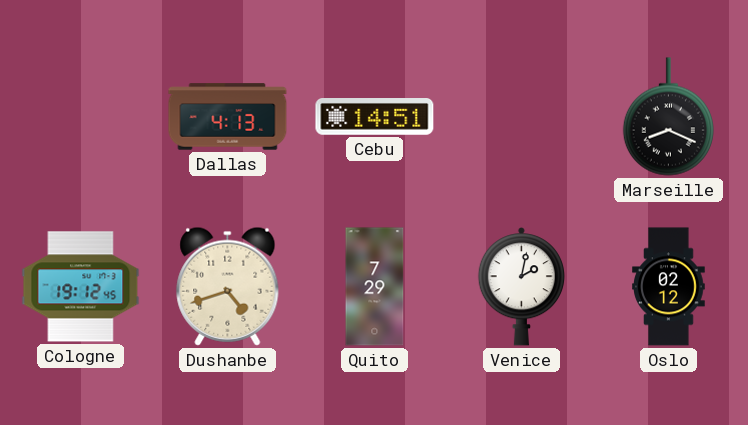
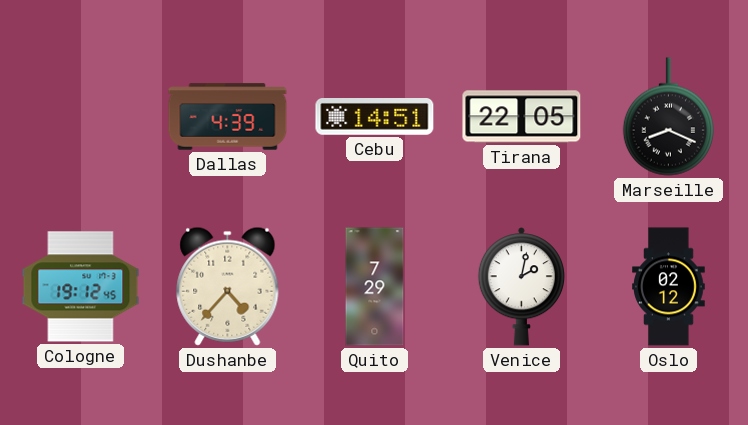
Dallas: 4:13 -> 4:39 (228, 117)
Tirana: none -> 22:05 (522, 117)
Dushanbe: 4:42 -> 4:37 (228, 286)
